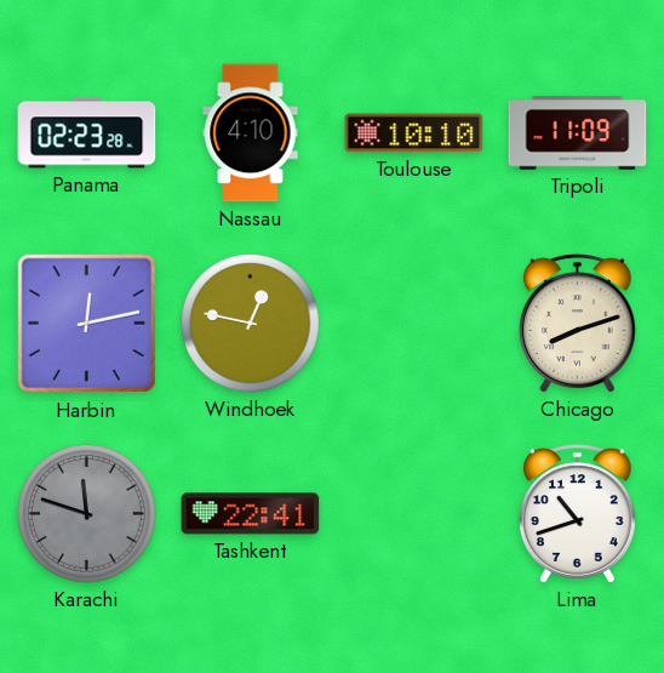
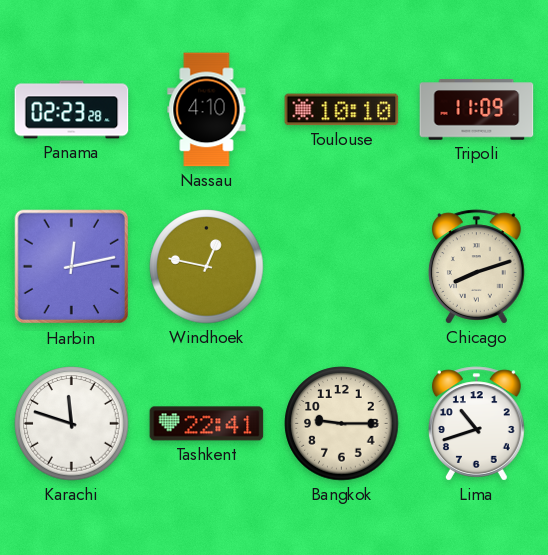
Karachi dial: grey -> white (72, 424)
Bangkok: none -> 9:15 (342, 424)
